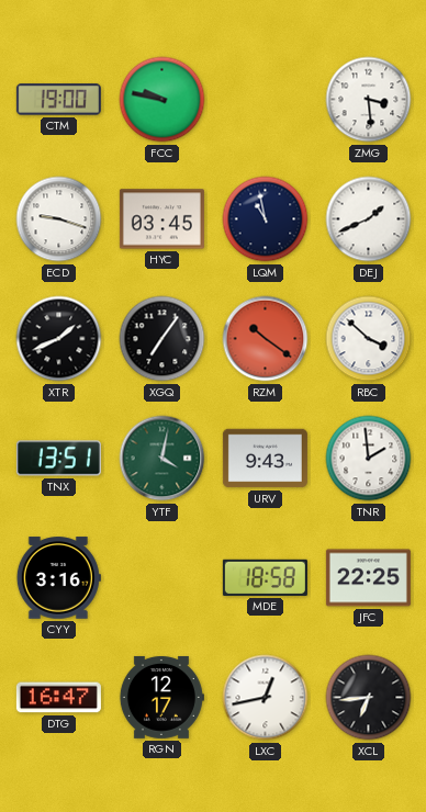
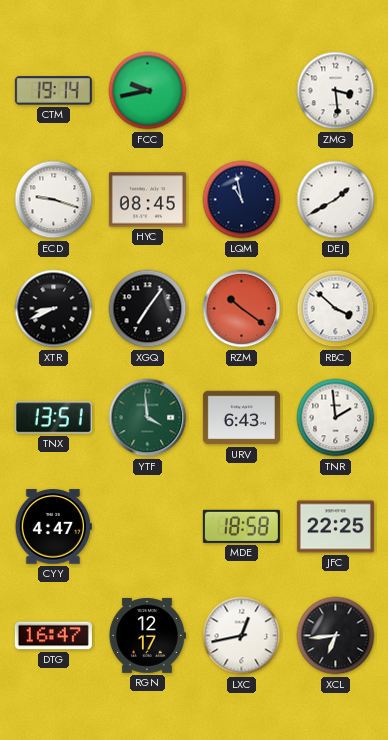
CTM: 19:00 -> 19:14 (53, 91)
FCC: 9:47 -> 9:43 (148, 91)
HYC: 03:45 -> 08:45 (147, 200)
DEJ: 1:41 -> 1:40 (336, 200)
XTR: 1:41 -> 8:41 (54, 309)
YTF: 4:02 -> 3:59 (148, 418)
URV: 9:43 -> 6:43 (241, 418)
CYY: 3:16 -> 4:47 (53, 527)
